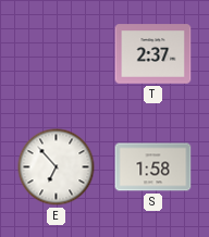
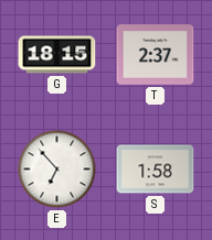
G: none -> 18:15 (57, 55)
